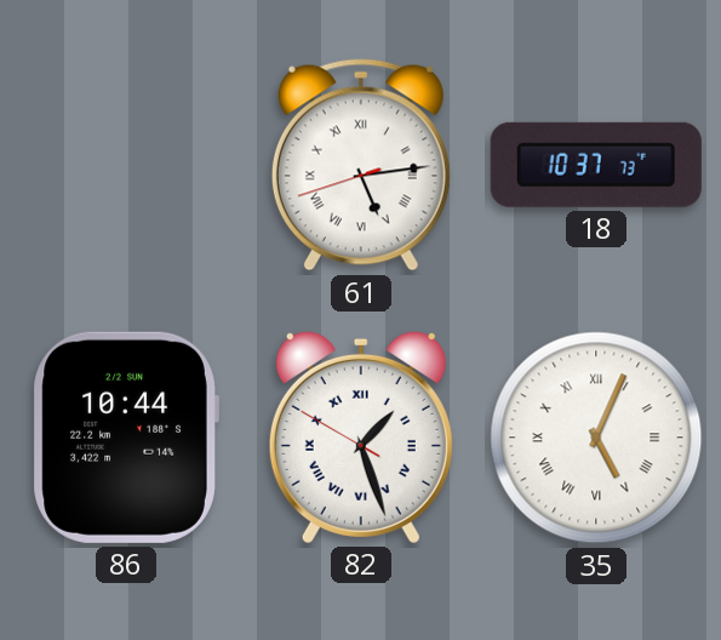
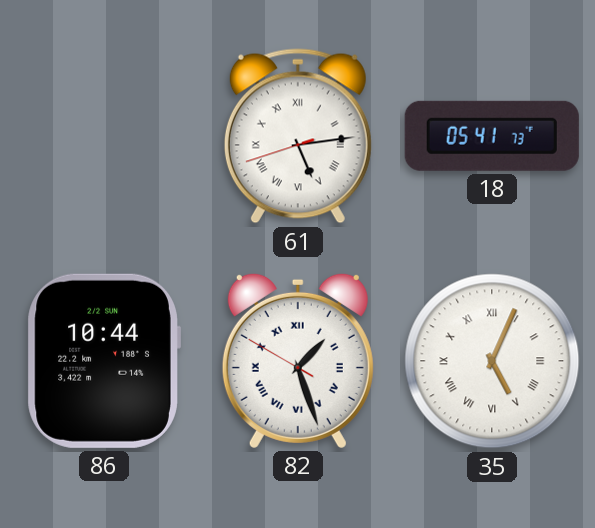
18: 10:37 -> 05:41 (492, 136)
